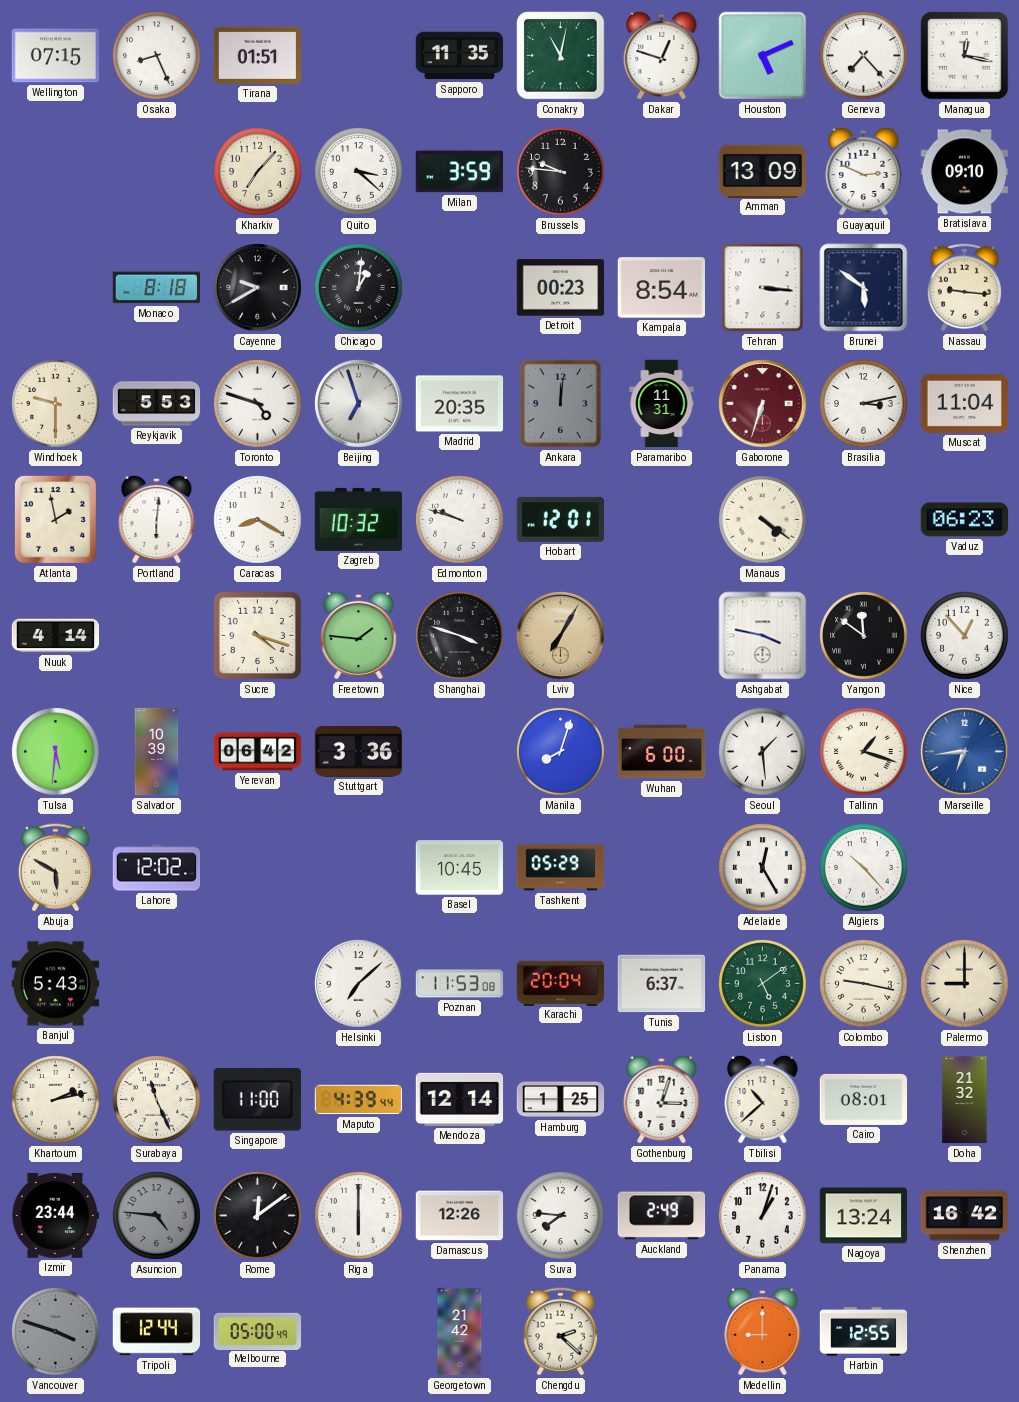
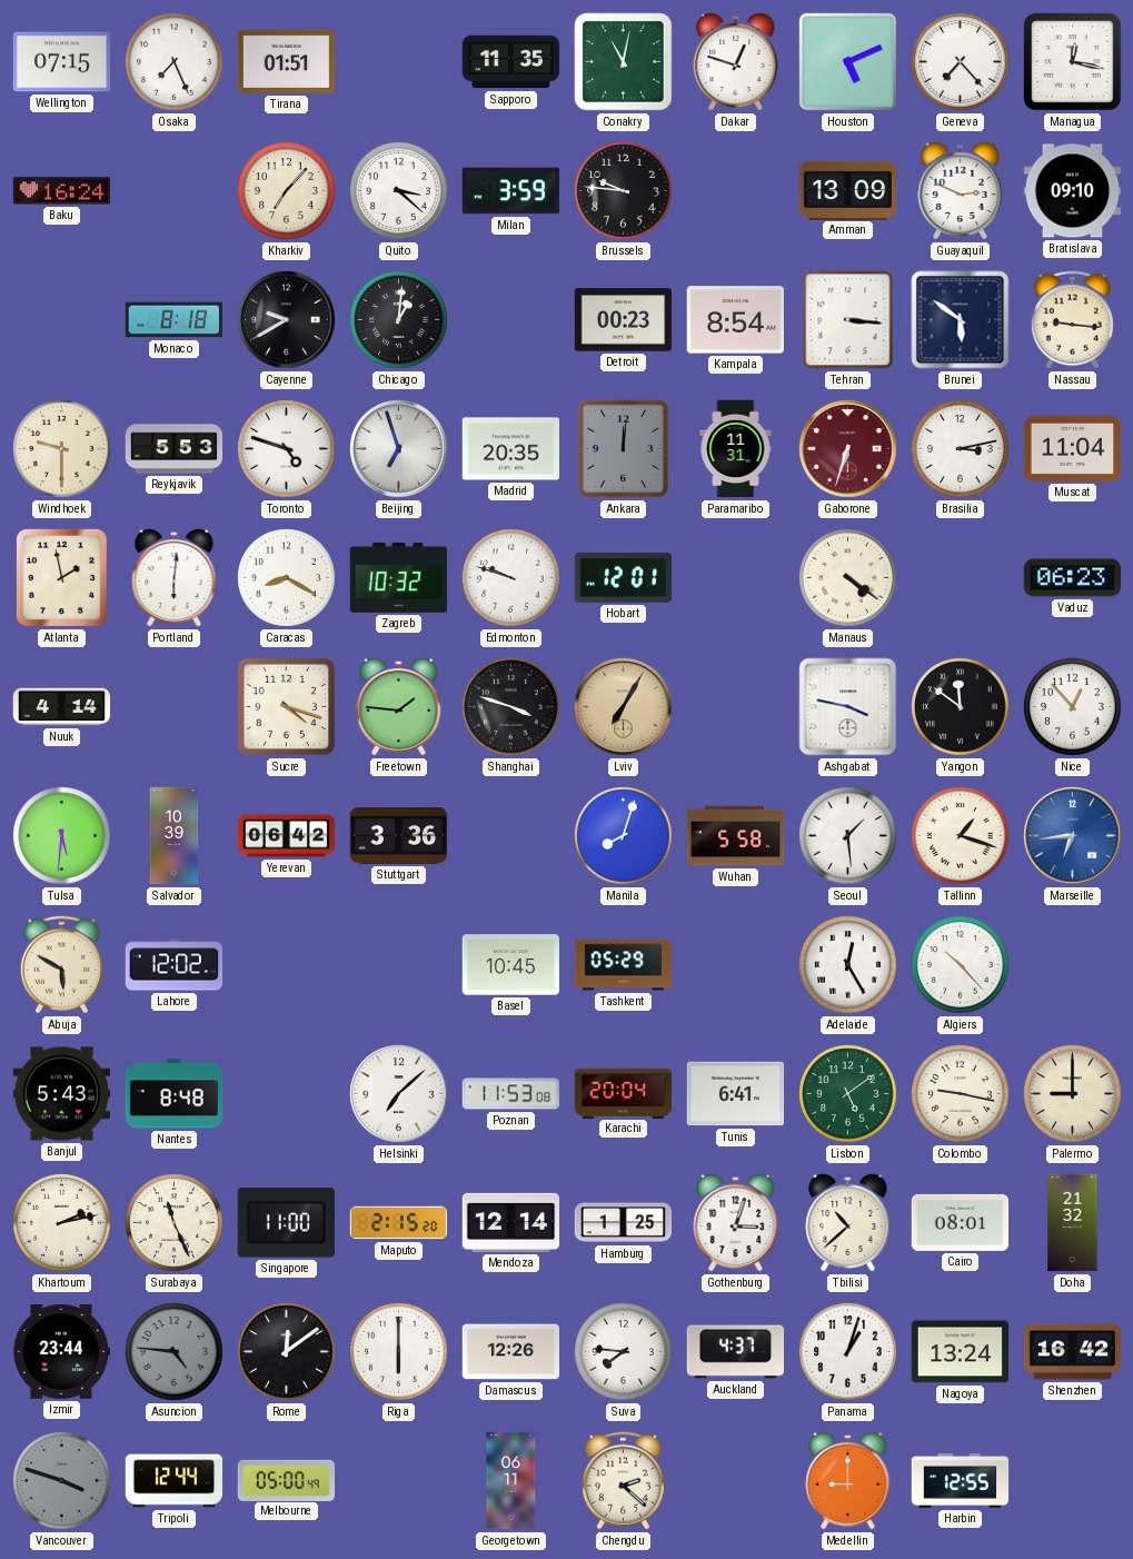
Osaka: 8:26 -> 7:26 (175, 62)
Baku: none -> 16:24 (62, 191)
Wuhan: 6:00 -> 5:58 (736, 836)
Nantes: none -> 8:48 (175, 1094)
Tunis: 6:37 -> 6:41 (736, 1094)
Maputo: 4:39 -> 2:15 (399, 1223)
Auckland: 2:49 -> 4:37 (736, 1352)
Georgetown: 21:42 -> 06:11 (511, 1481)
